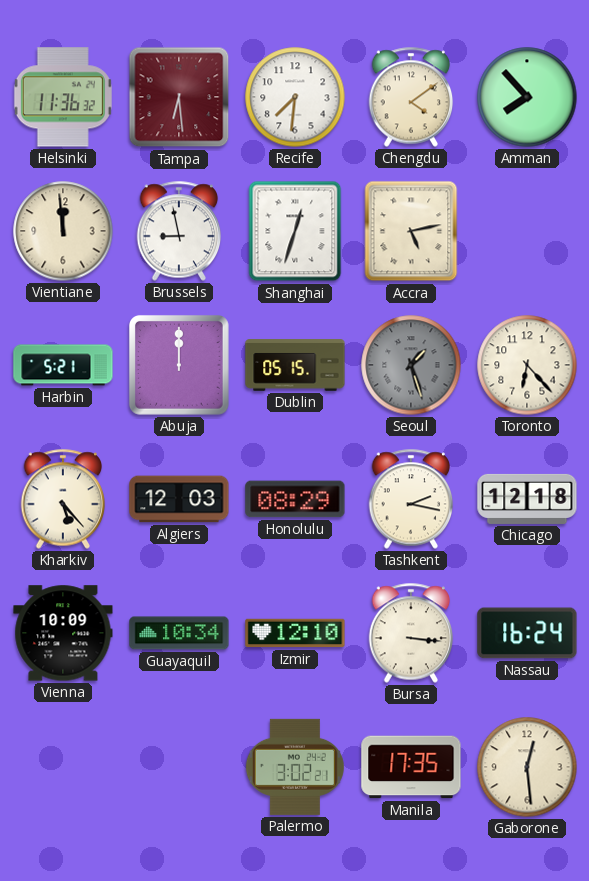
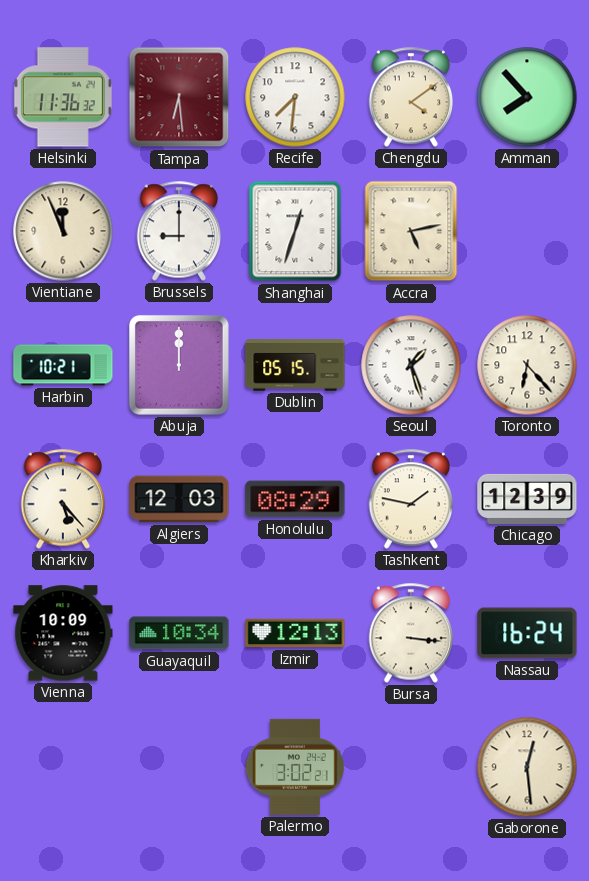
Vientiane: 11:59 -> 11:56 (63, 231)
Brussels: 8:58 -> 9:00 (179, 231)
Harbin: 5:21 -> 10:21 (63, 365)
Seoul dial: grey -> white (411, 365)
Tashkent: 2:17 -> 1:47 (411, 499)
Chicago: 12:18 -> 12:39 (527, 499)
Izmir: 12:10 -> 12:13 (295, 633)
Manila: 17:35 -> none (411, 767)
